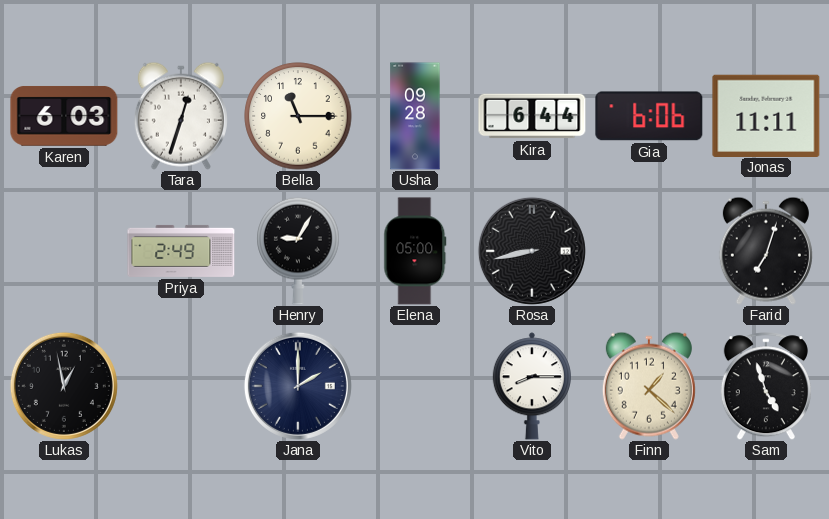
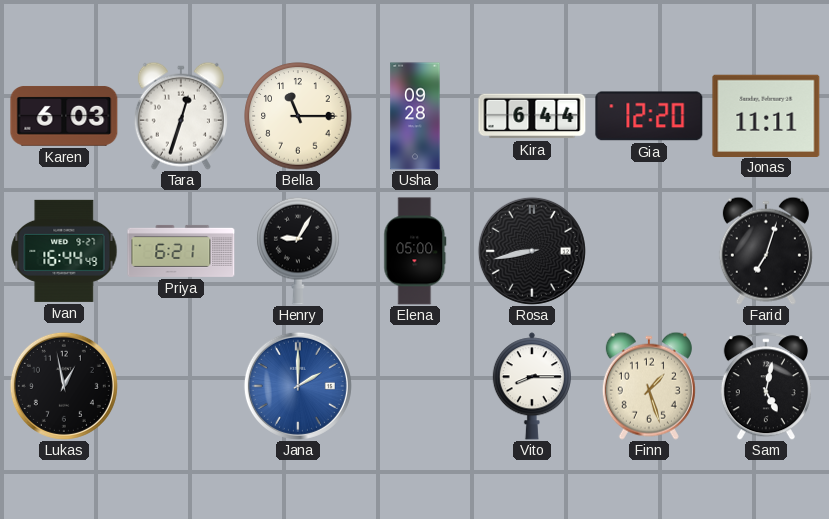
Gia: 6:06 -> 12:20 (649, 116)
Ivan: none -> 16:44 (64, 251)
Priya: 2:49 -> 6:21 (181, 251)
Jana dial: navy -> blue (298, 386)
Finn: 1:22 -> 1:27 (649, 386)
Sam: 4:57 -> 5:02 (766, 386)
